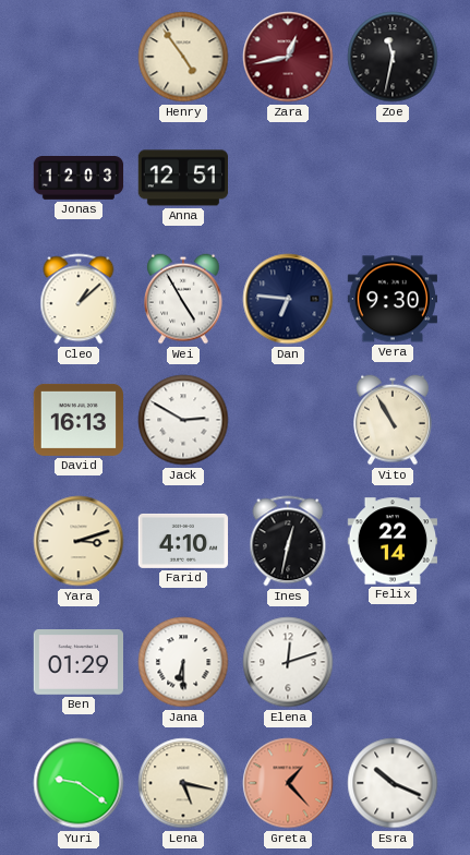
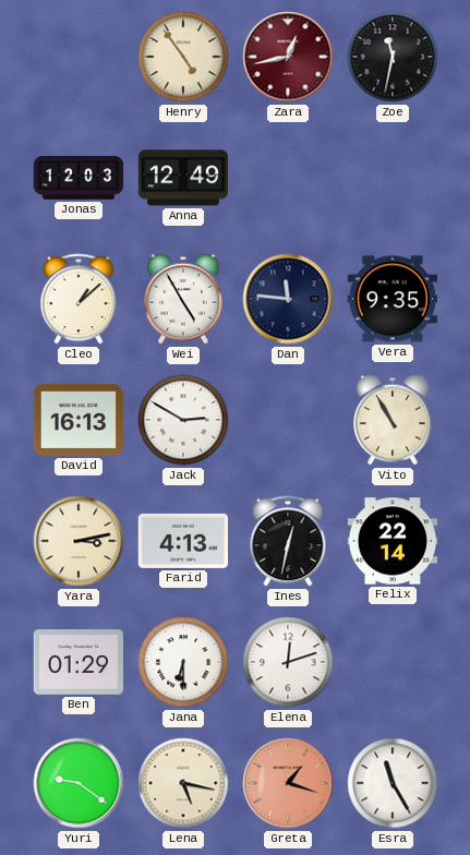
Anna: 12:51 -> 12:49 (182, 178)
Dan: 6:46 -> 11:46 (288, 299)
Vera: 9:30 -> 9:35 (393, 299)
Yara: 3:12 -> 3:13 (79, 541)
Farid: 4:10 -> 4:13 (183, 541)
Greta: 1:23 -> 1:18 (288, 783)
Esra: 10:19 -> 11:25 (393, 783)
